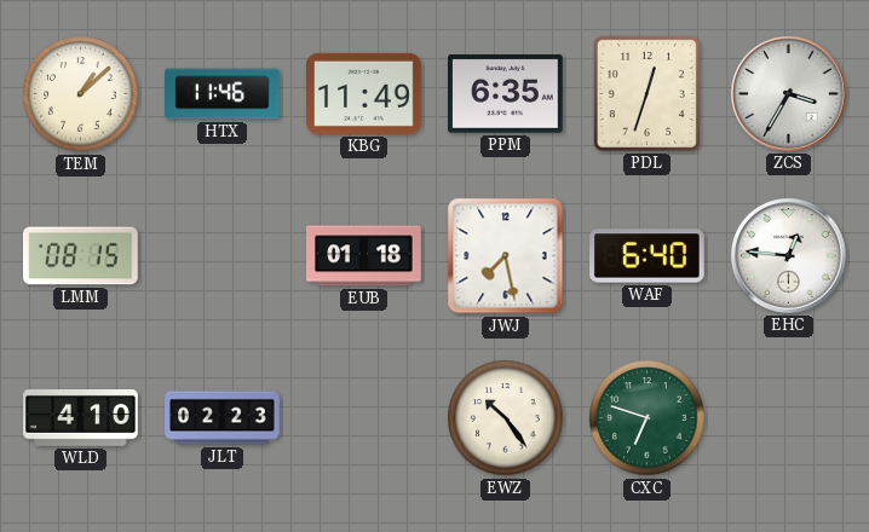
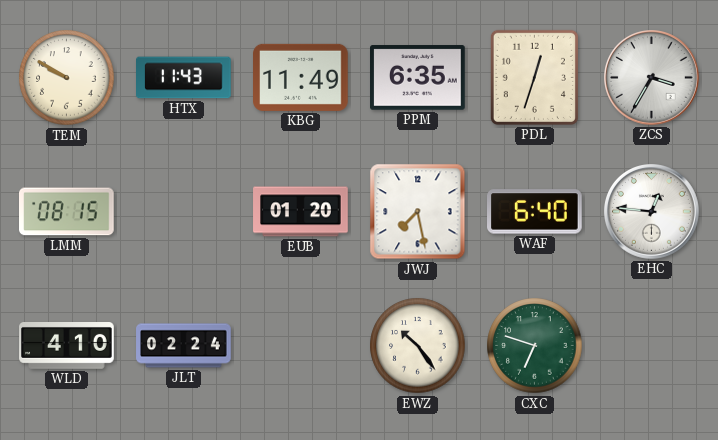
TEM: 1:08 -> 9:50 (67, 78)
HTX: 11:46 -> 11:43 (184, 78)
EUB: 01:18 -> 01:20 (301, 212)
JLT: 02:23 -> 02:24 (184, 346)
